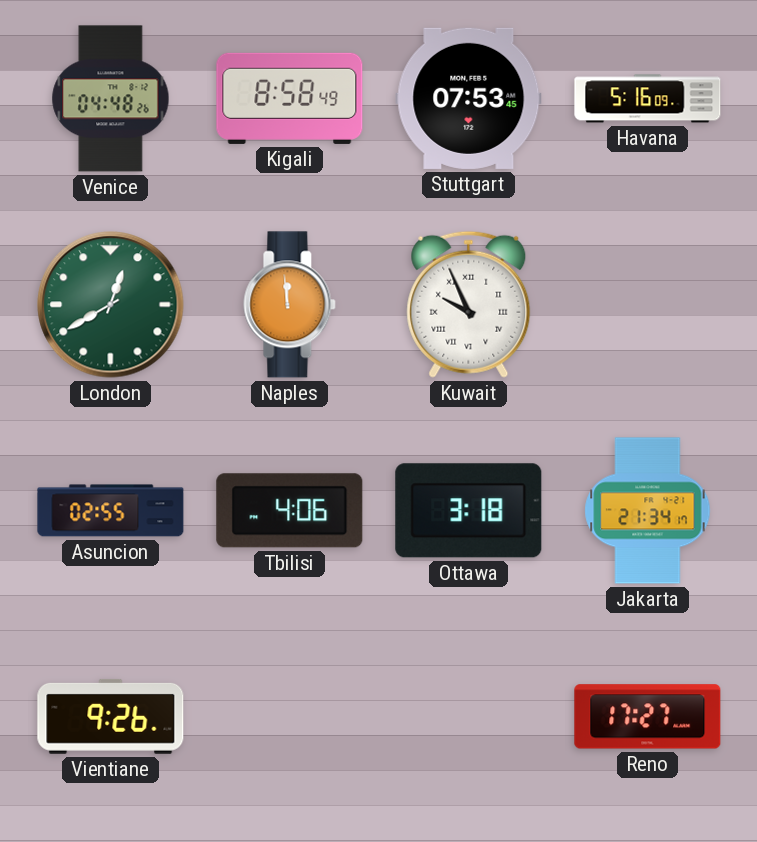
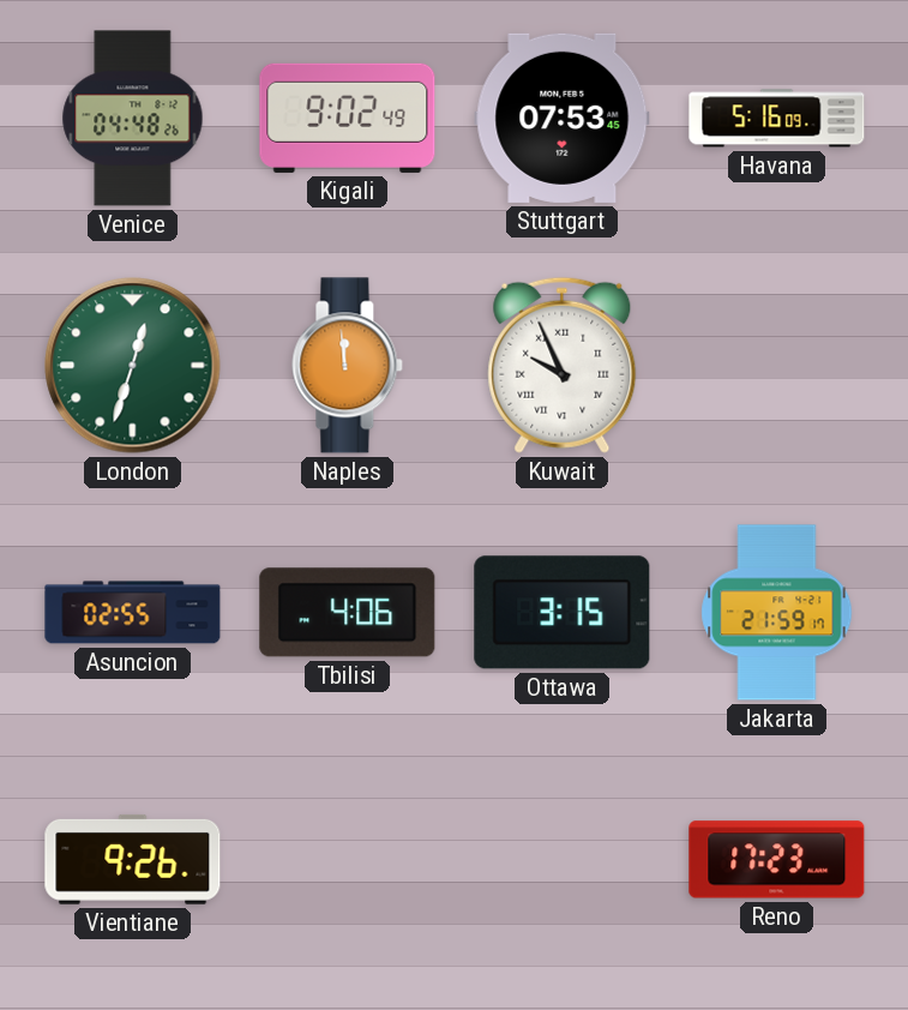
Kigali: 8:58 -> 9:02 (348, 118)
London: 12:40 -> 12:33 (133, 366)
Ottawa: 3:18 -> 3:15 (563, 613)
Jakarta: 21:34 -> 21:59 (777, 613)
Reno: 17:27 -> 17:23 (777, 860)
